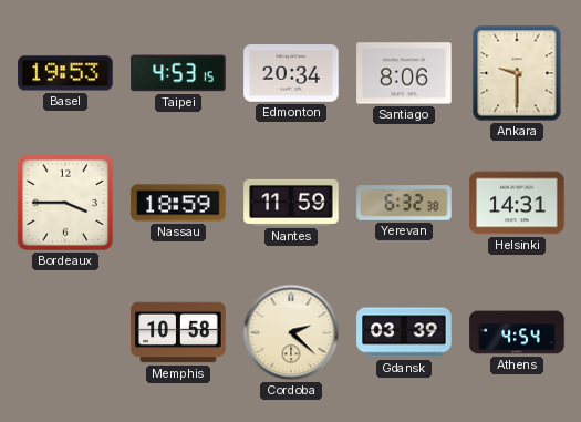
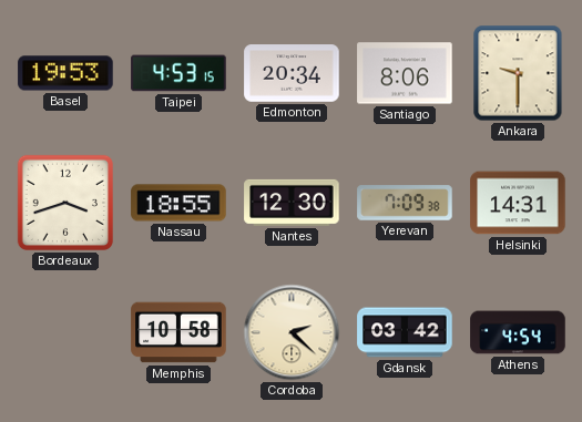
Bordeaux: 3:45 -> 3:42 (65, 203)
Nassau: 18:59 -> 18:55 (178, 203)
Nantes: 11:59 -> 12:30 (292, 203)
Yerevan: 6:32 -> 7:09 (405, 203)
Gdansk: 03:39 -> 03:42 (405, 332)
